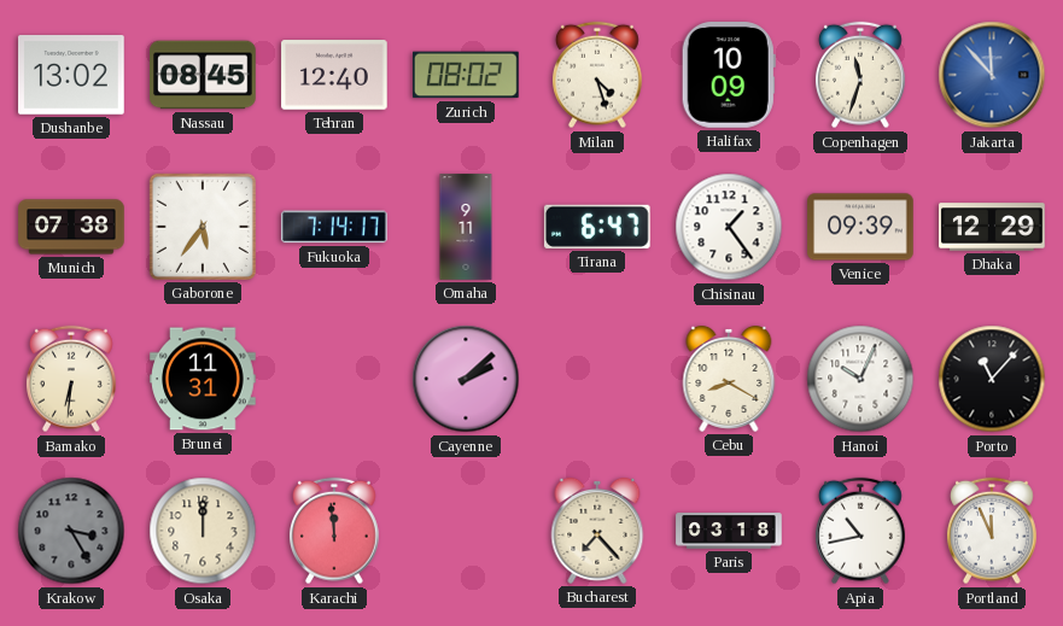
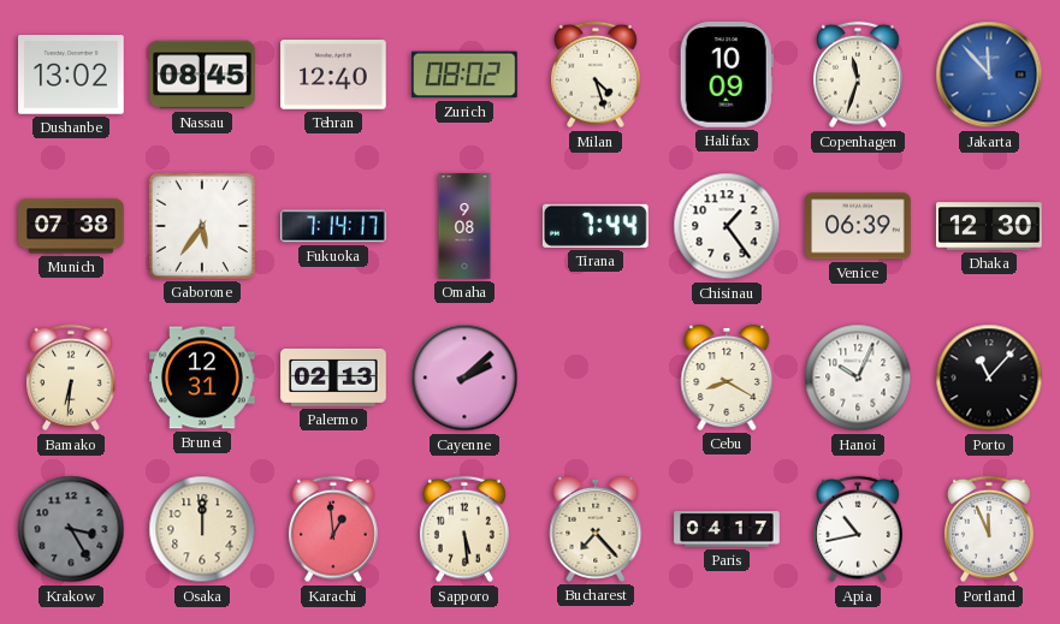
Omaha: 9:11 -> 9:08 (464, 226)
Tirana: 6:47 -> 7:44 (596, 226)
Venice: 09:39 -> 06:39 (858, 226)
Dhaka: 12:29 -> 12:30 (989, 226)
Brunei: 11:31 -> 12:31 (202, 378)
Palermo: none -> 02:13 (333, 378)
Karachi: 11:59 -> 12:59 (333, 529)
Sapporo: none -> 5:29 (464, 529)
Paris: 03:18 -> 04:17 (727, 529)
